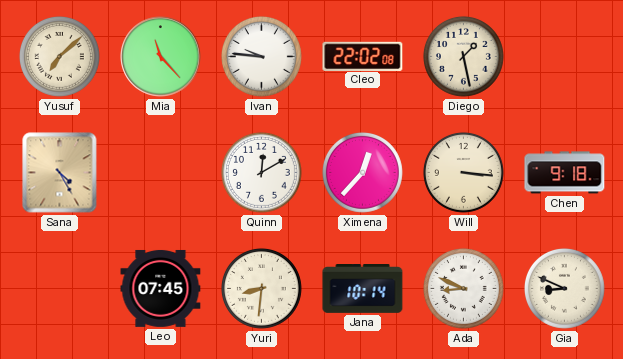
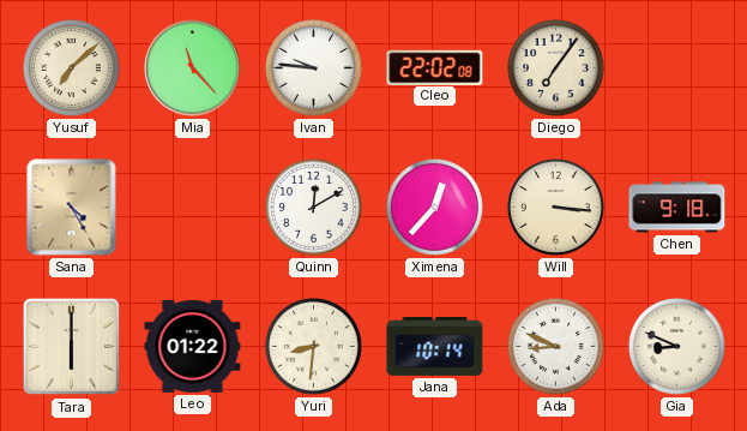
Diego: 1:28 -> 7:06 (555, 67)
Tara: none -> 6:00 (72, 347)
Leo: 07:45 -> 01:22 (193, 346)
